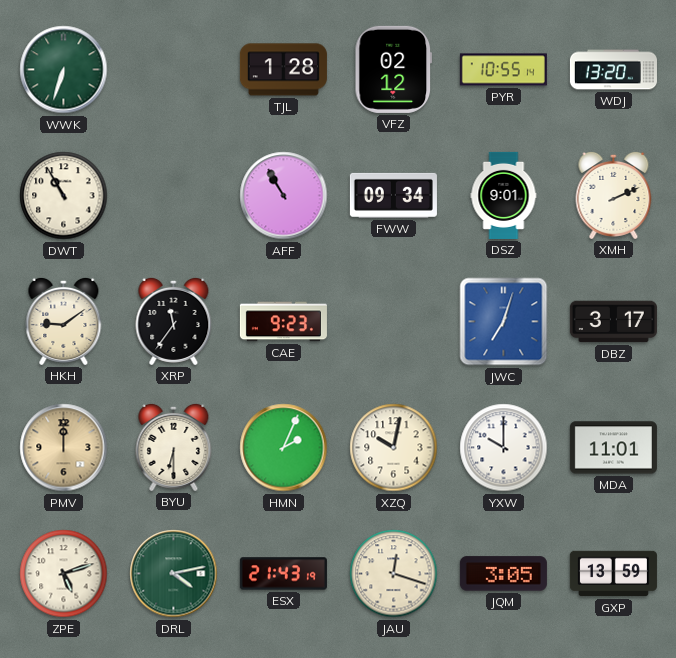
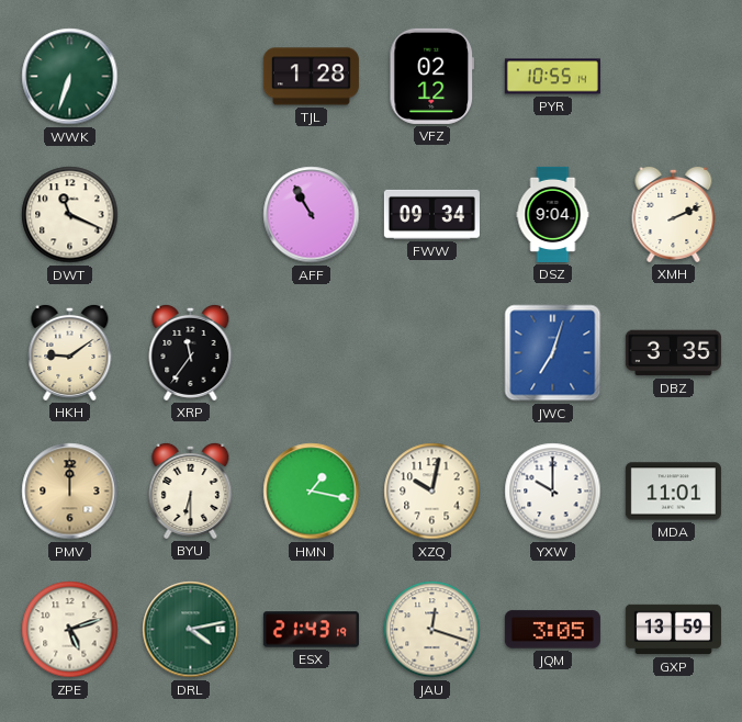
WDJ: 13:20 -> none (613, 70)
DWT: 10:55 -> 11:19 (70, 215)
DSZ: 9:01 -> 9:04 (553, 214)
CAE: 9:23 -> none (283, 322)
DBZ: 3:17 -> 3:35 (673, 353)
HMN: 2:04 -> 1:17 (312, 492)
